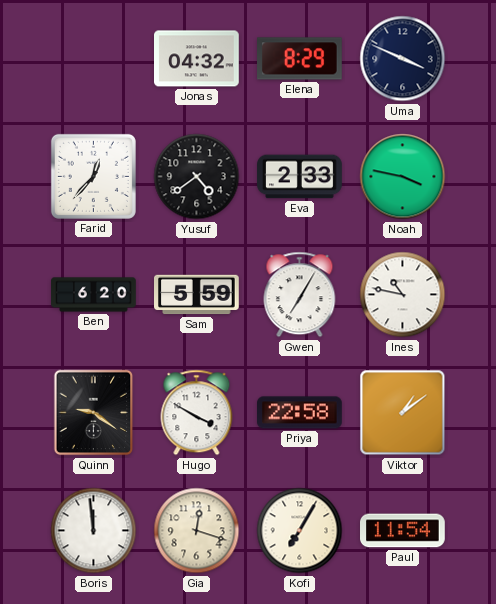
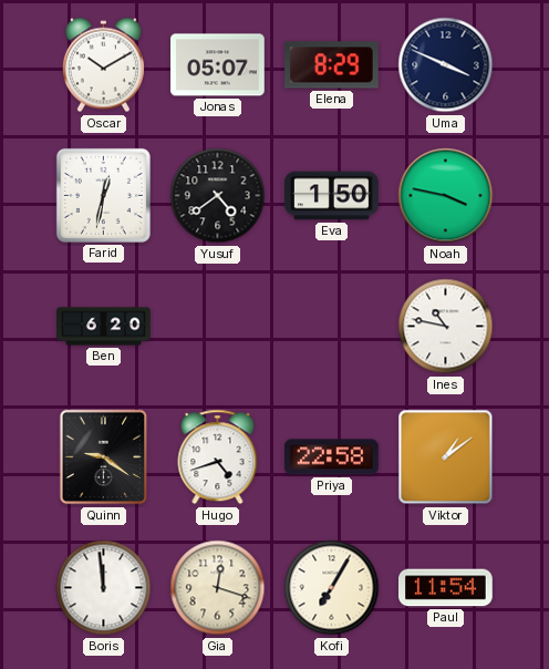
Oscar: none -> 10:10 (103, 65)
Jonas: 04:32 -> 05:07 (218, 65)
Farid: 12:37 -> 12:32 (103, 195)
Eva: 2:33 -> 1:50 (332, 196)
Sam: 5:59 -> none (197, 295)
Gwen: 7:05 -> none (300, 295)
Hugo: 3:50 -> 4:42 (218, 457)
